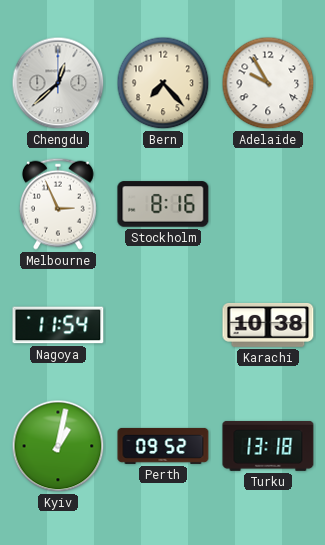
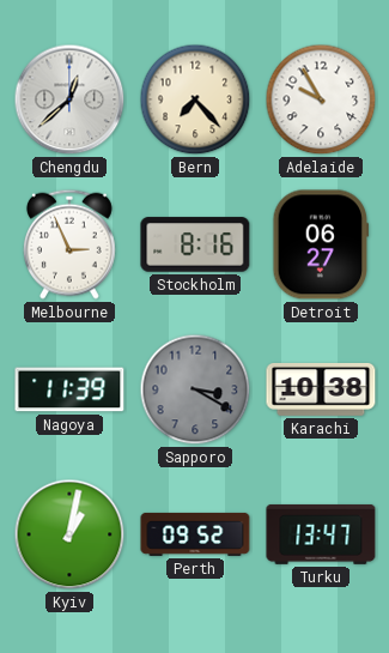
Detroit: none -> 06:27 (321, 244)
Nagoya: 11:54 -> 11:39 (69, 389)
Sapporo: none -> 3:20 (195, 389)
Turku: 13:18 -> 13:47 (321, 534)
